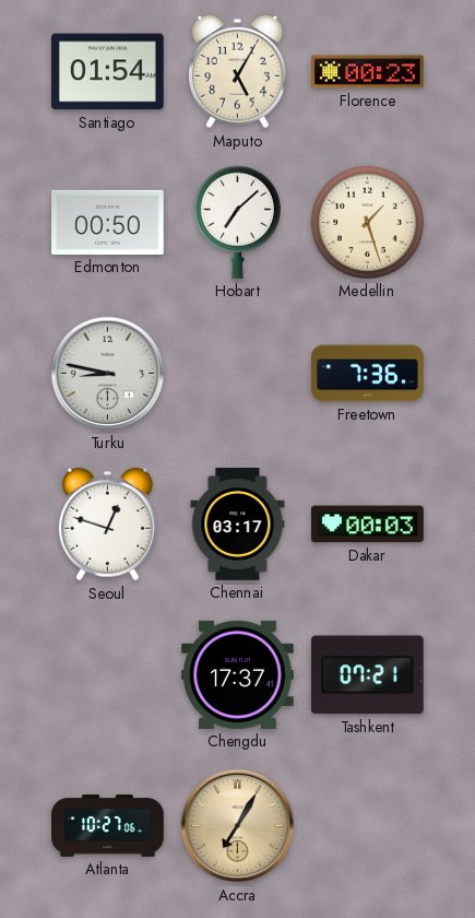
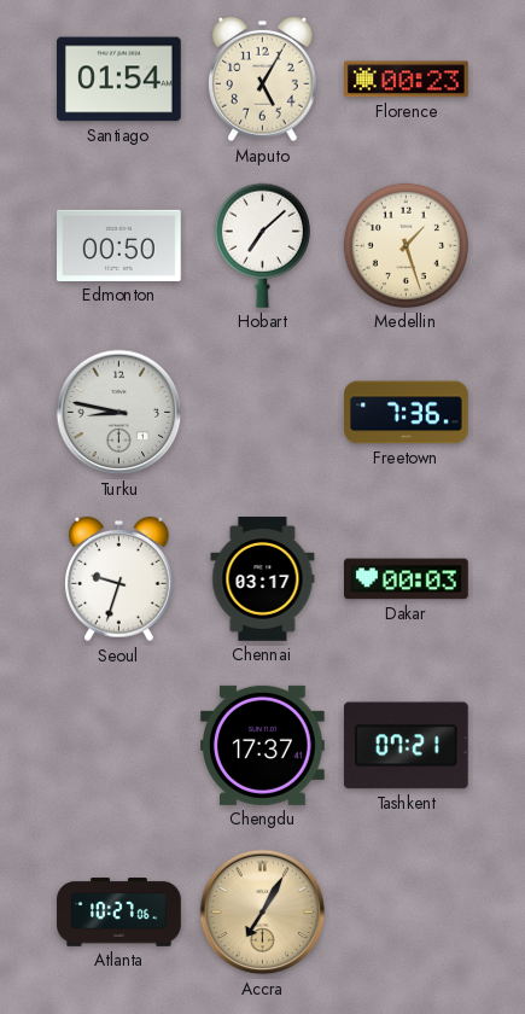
Seoul: 12:48 -> 9:33 (119, 579)
